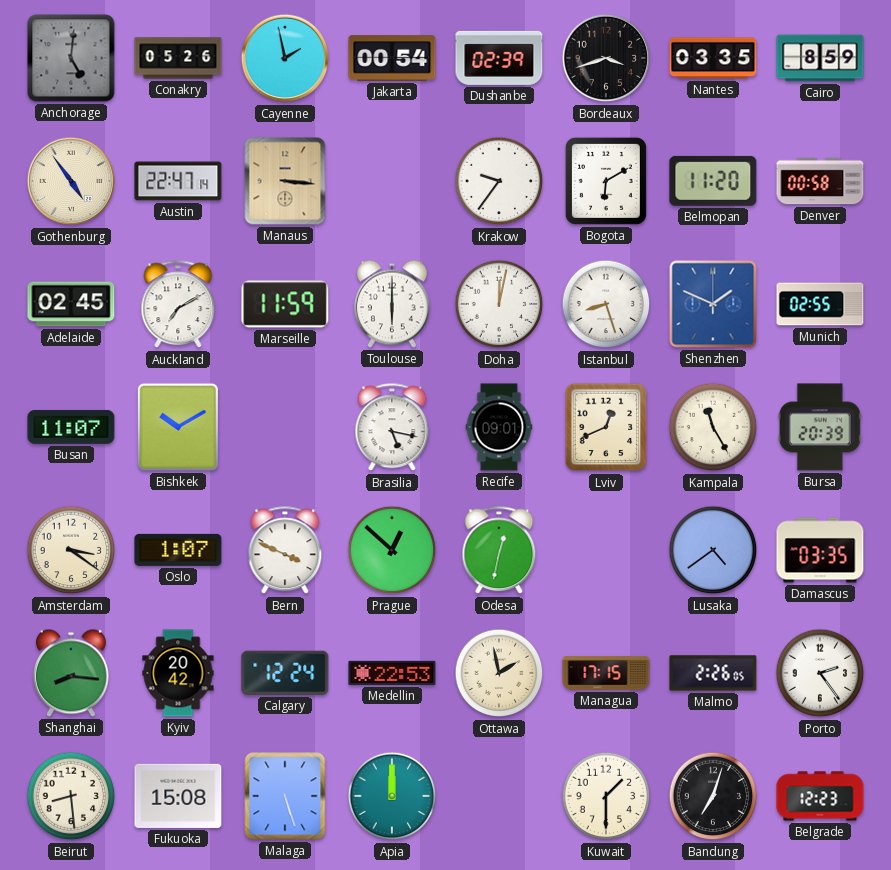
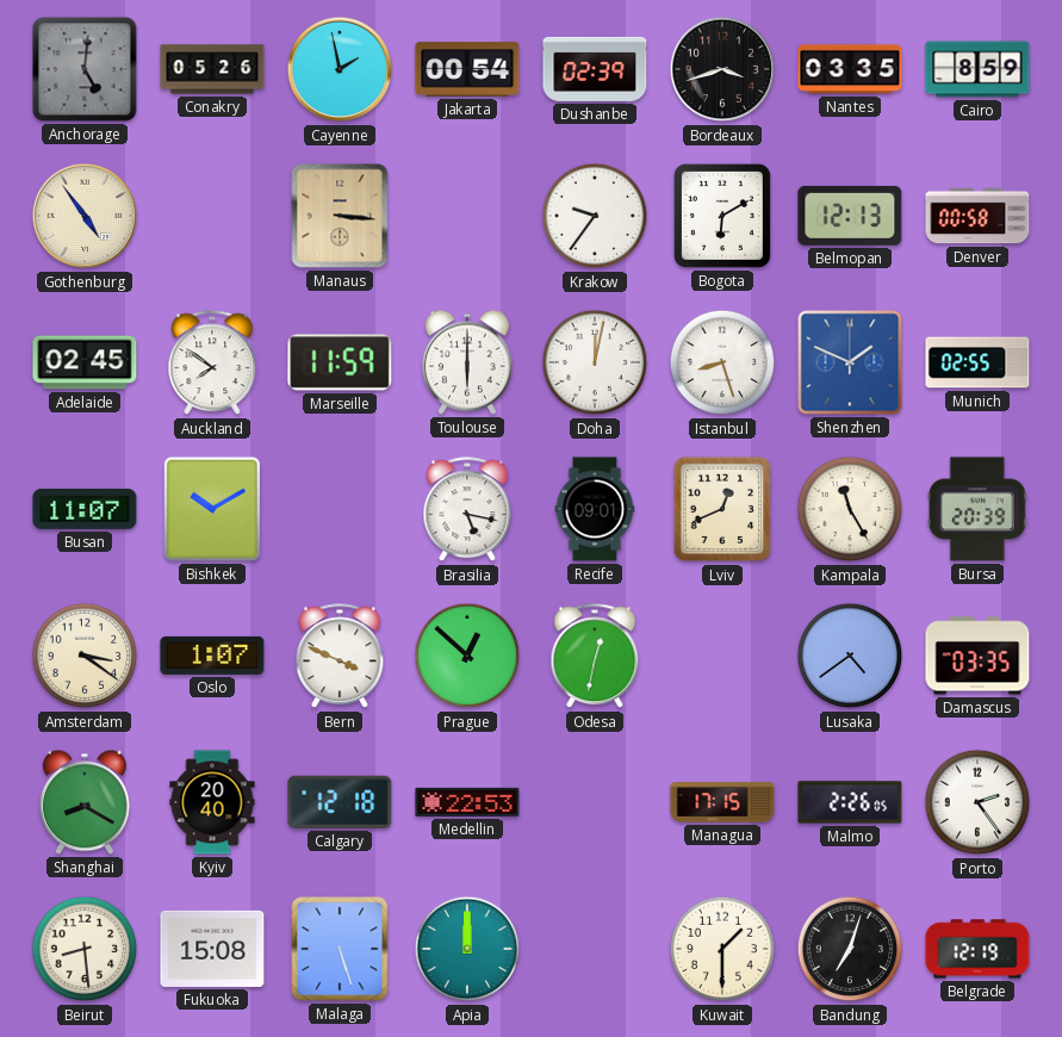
Austin: 22:47 -> none (178, 181)
Belmopan: 11:20 -> 12:13 (850, 216)
Auckland: 7:10 -> 7:51 (212, 364)
Shanghai: 8:16 -> 8:20 (85, 802)
Kyiv: 20:42 -> 20:40 (212, 802)
Calgary: 12:24 -> 12:18 (340, 802)
Ottawa: 1:58 -> none (499, 673)
Belgrade: 12:23 -> 12:19 (977, 949)
